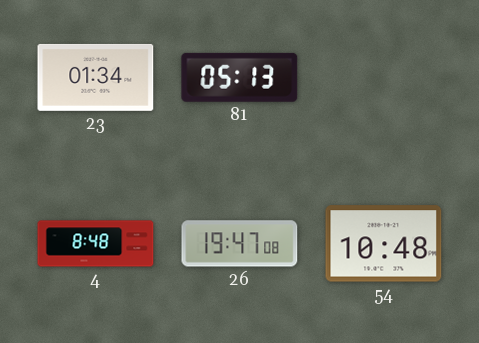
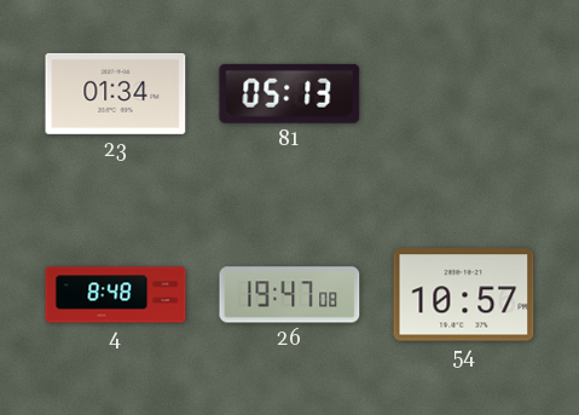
54: 10:48 -> 10:57 (464, 295)
